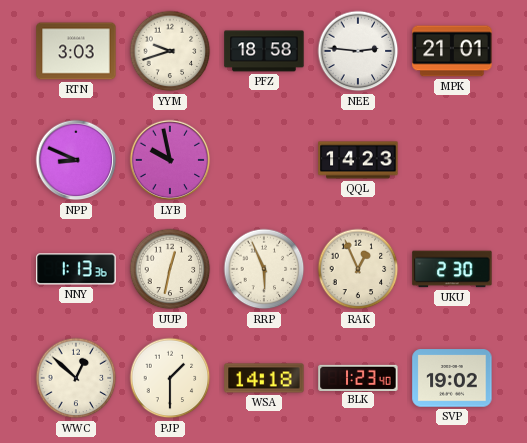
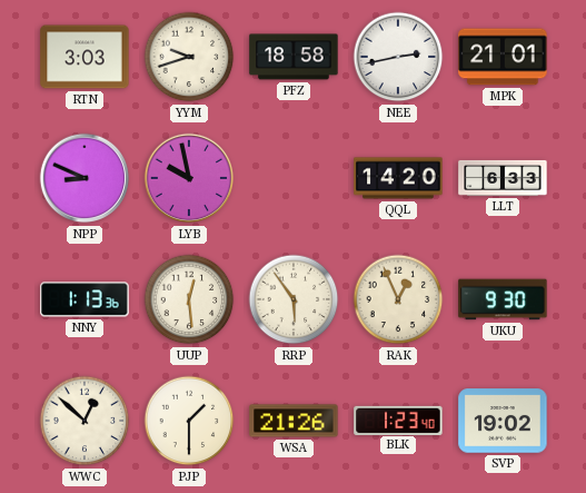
NEE: 2:46 -> 2:43 (398, 57)
QQL: 14:23 -> 14:20 (398, 178)
LLT: none -> 6:33 (503, 178)
UUP: 12:32 -> 12:29 (189, 299)
RRP: 5:56 -> 5:54 (294, 299)
UKU: 2:30 -> 9:30 (503, 299)
WSA: 14:18 -> 21:26 (294, 421)
